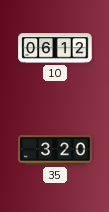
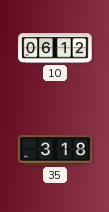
35: 3:20 -> 3:18 (55, 150)
